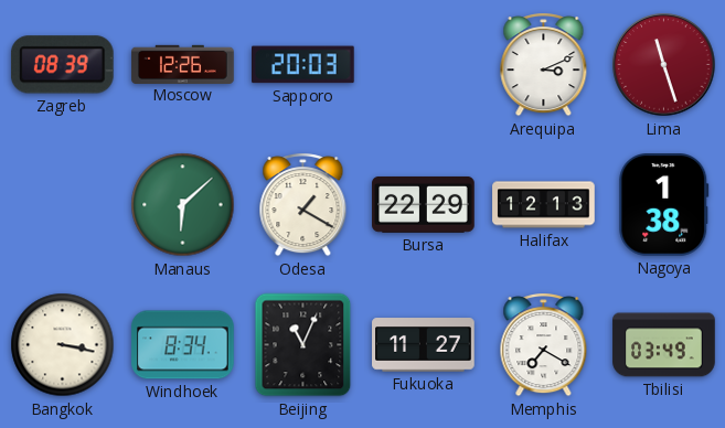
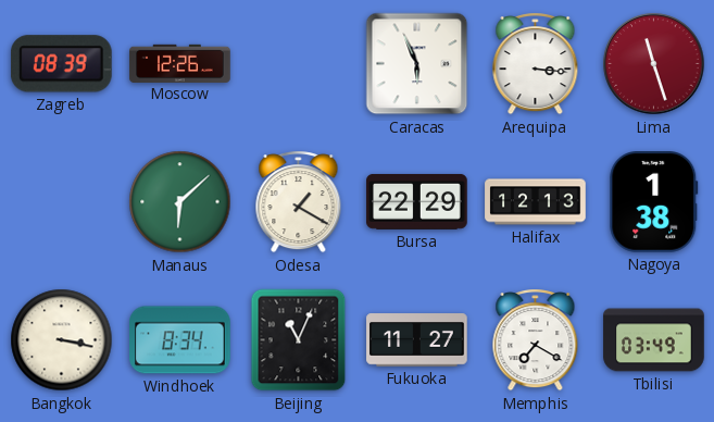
Sapporo: 20:03 -> none (303, 65)
Caracas: none -> 5:56 (417, 64)
Arequipa: 3:11 -> 3:16 (536, 64)
